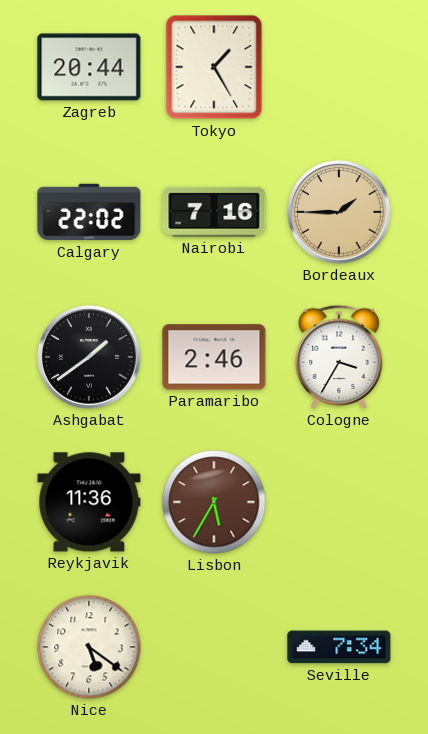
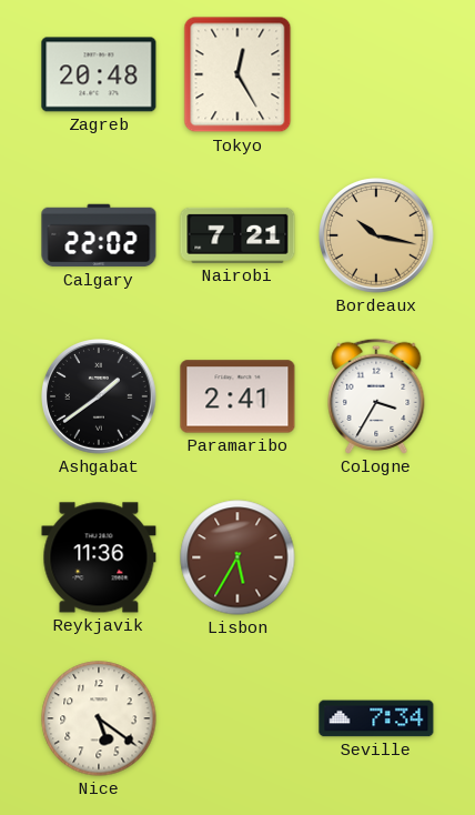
Zagreb: 20:44 -> 20:48 (99, 74)
Tokyo: 1:25 -> 12:25 (238, 74)
Nairobi: 7:16 -> 7:21 (238, 235)
Bordeaux: 1:45 -> 10:17 (377, 237)
Paramaribo: 2:46 -> 2:41 (238, 396)
